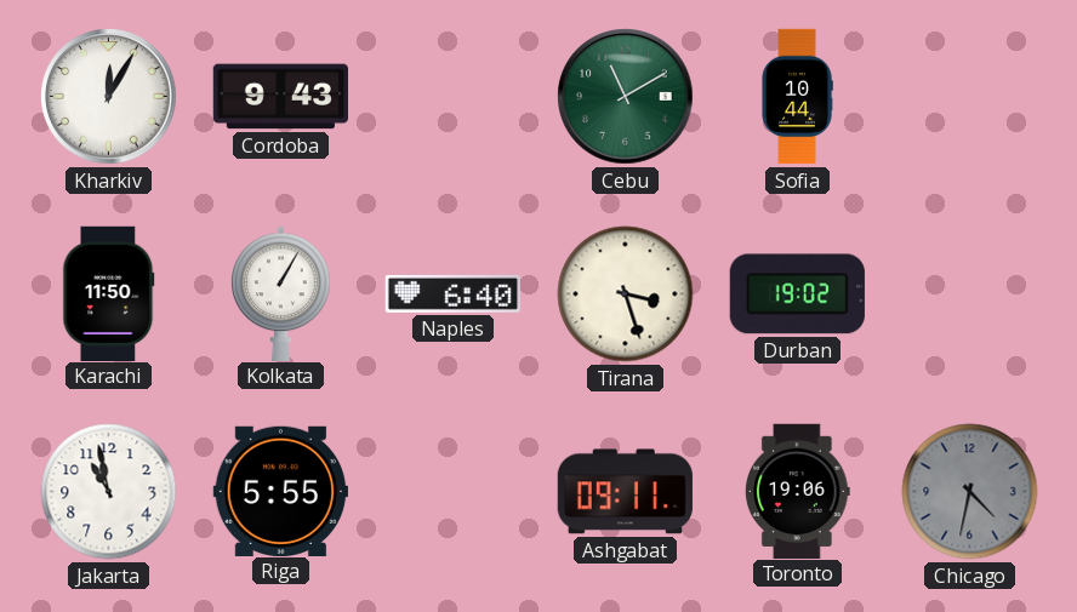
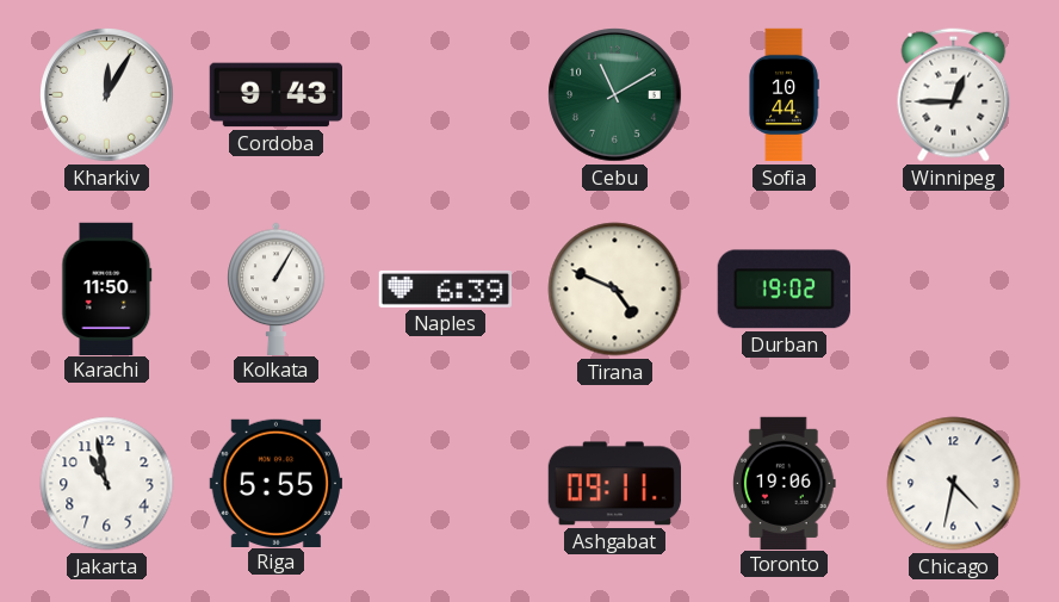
Winnipeg: none -> 12:45 (954, 95)
Naples: 6:40 -> 6:39 (445, 288)
Tirana: 3:27 -> 4:49 (615, 290)
Chicago dial: grey -> white (954, 484)
